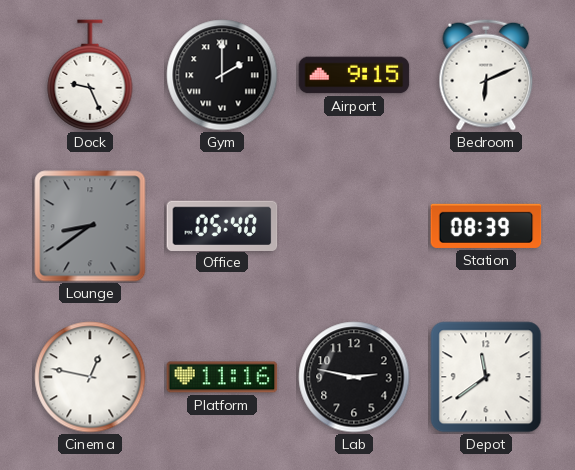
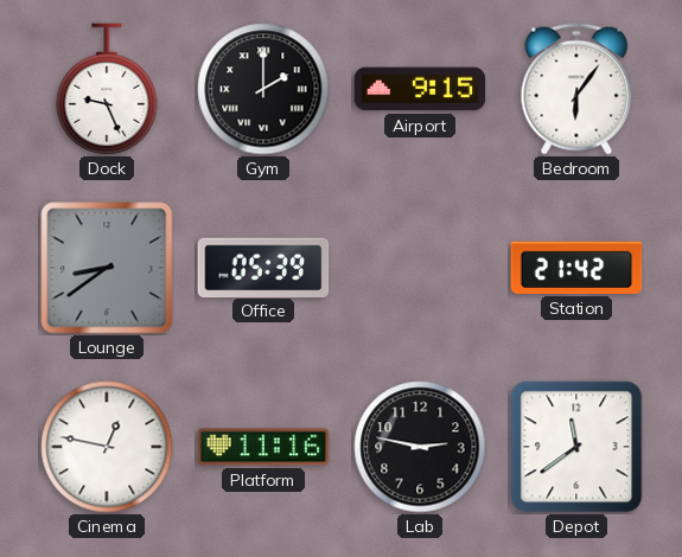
Bedroom: 6:11 -> 6:06 (576, 89)
Office: 05:40 -> 05:39 (263, 267)
Station: 08:39 -> 21:42 (576, 268)
